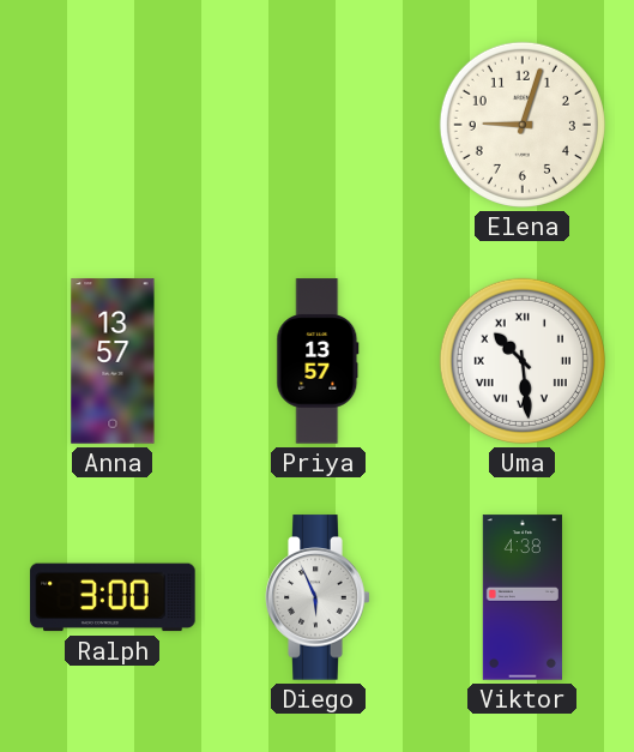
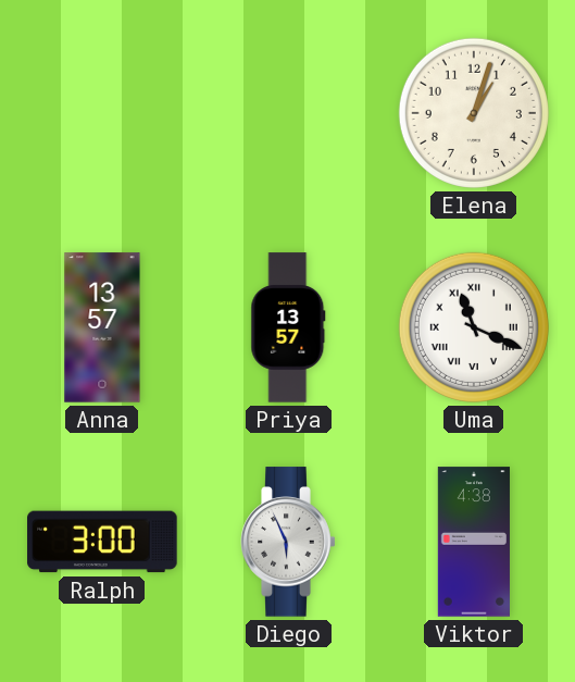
Elena: 9:03 -> 1:03 (474, 113)
Uma: 10:29 -> 11:19 (474, 327)
